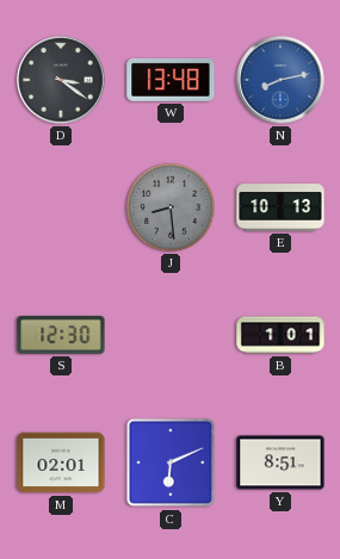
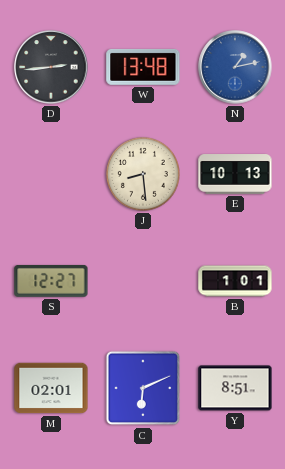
D: 3:21 -> 2:44 (51, 67)
N: 8:13 -> 1:13 (235, 67)
J dial: grey -> cream (143, 174)
S: 12:30 -> 12:27 (51, 281)
